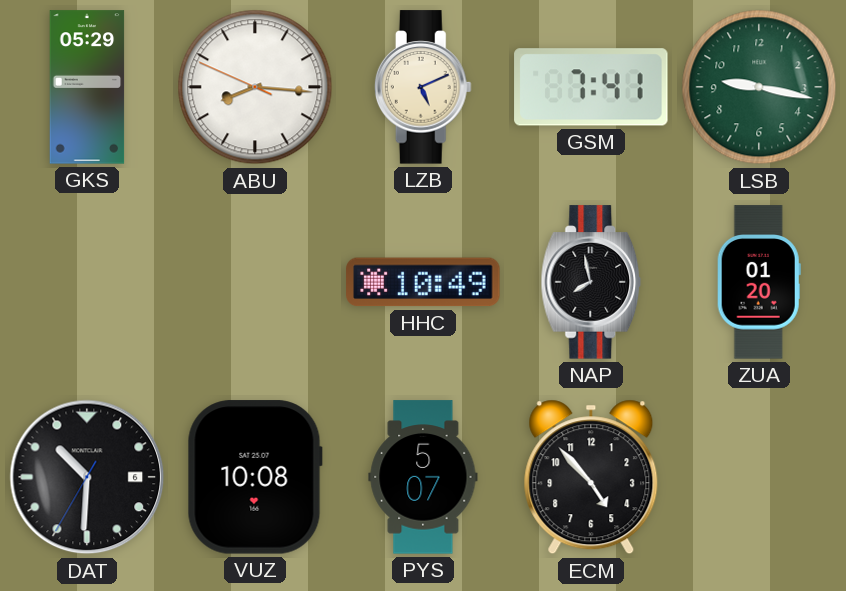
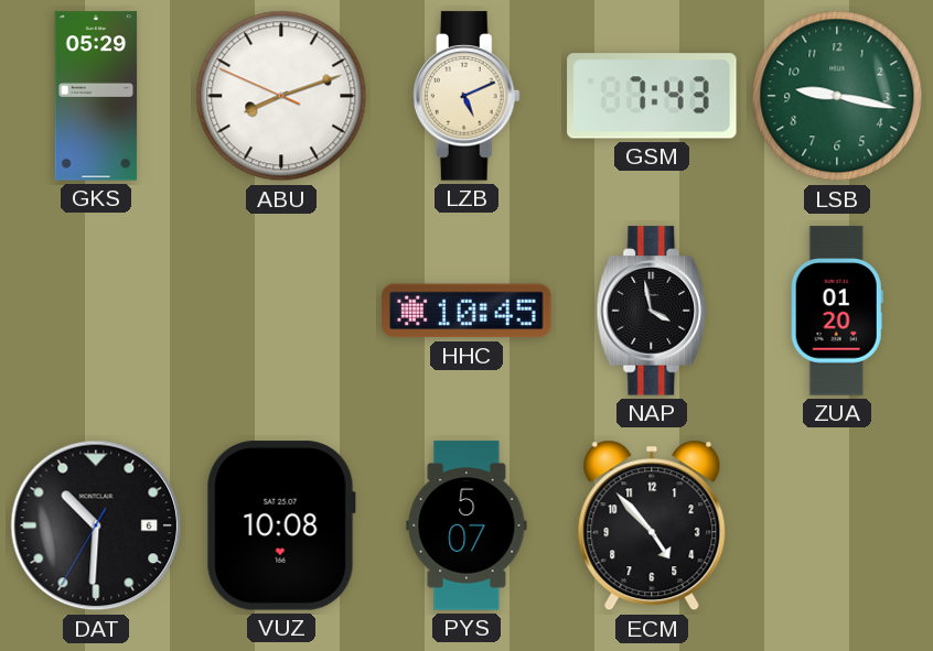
ABU: 8:15 -> 8:11 (281, 96)
GSM: 7:41 -> 7:43 (652, 96)
HHC: 10:49 -> 10:45 (467, 311)
NAP: 7:58 -> 3:58 (652, 311)
